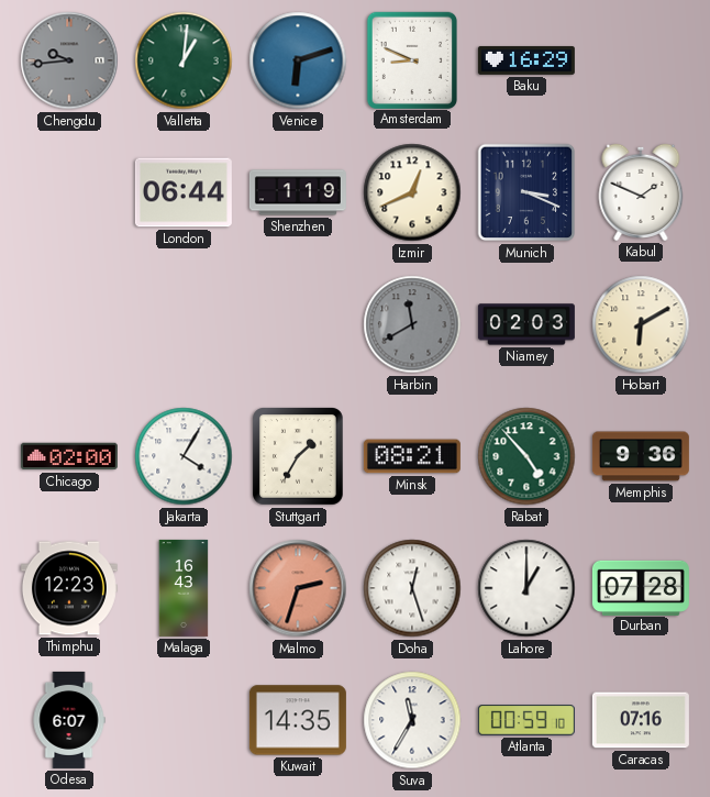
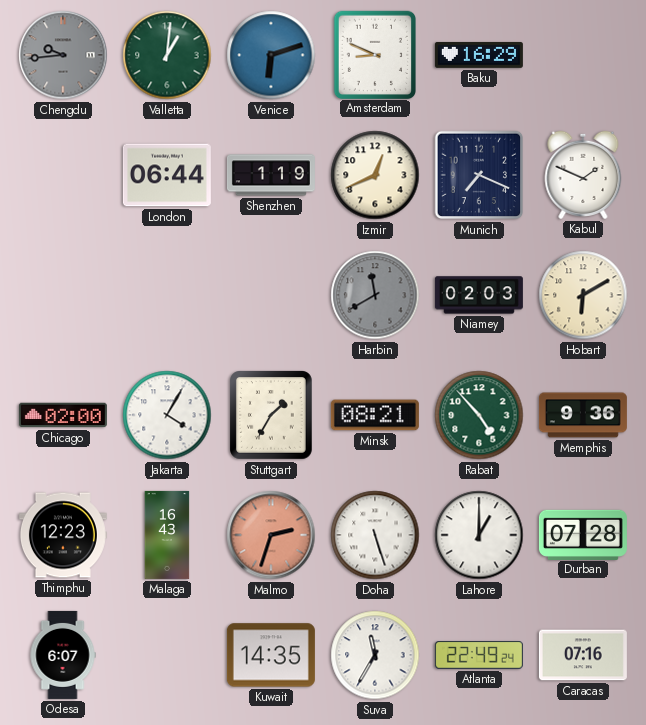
Munich: 3:19 -> 7:19 (479, 175)
Doha: 12:27 -> 5:27 (375, 535)
Atlanta: 00:59 -> 22:49 (479, 656)
